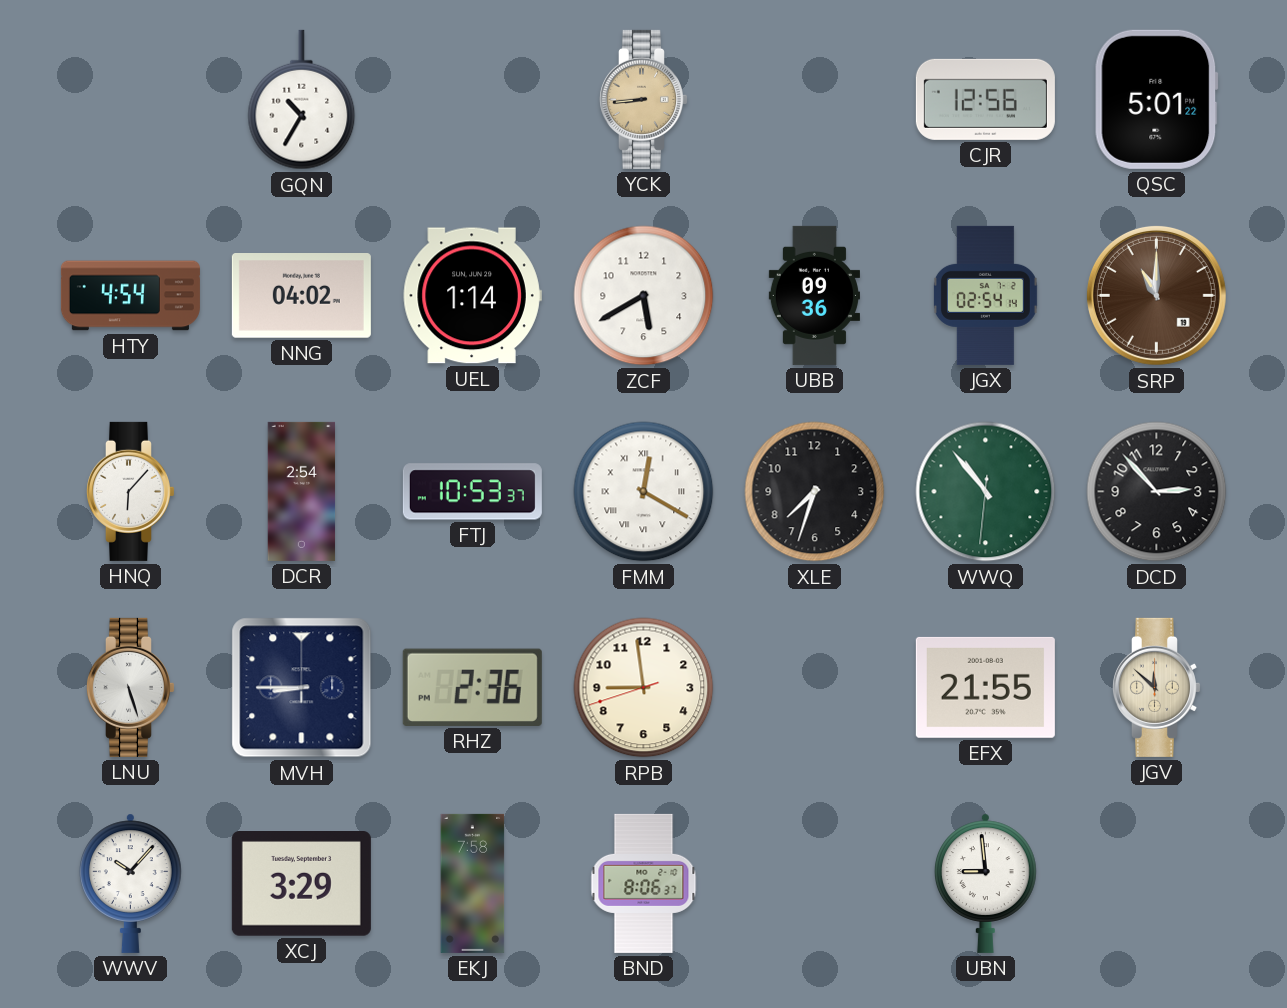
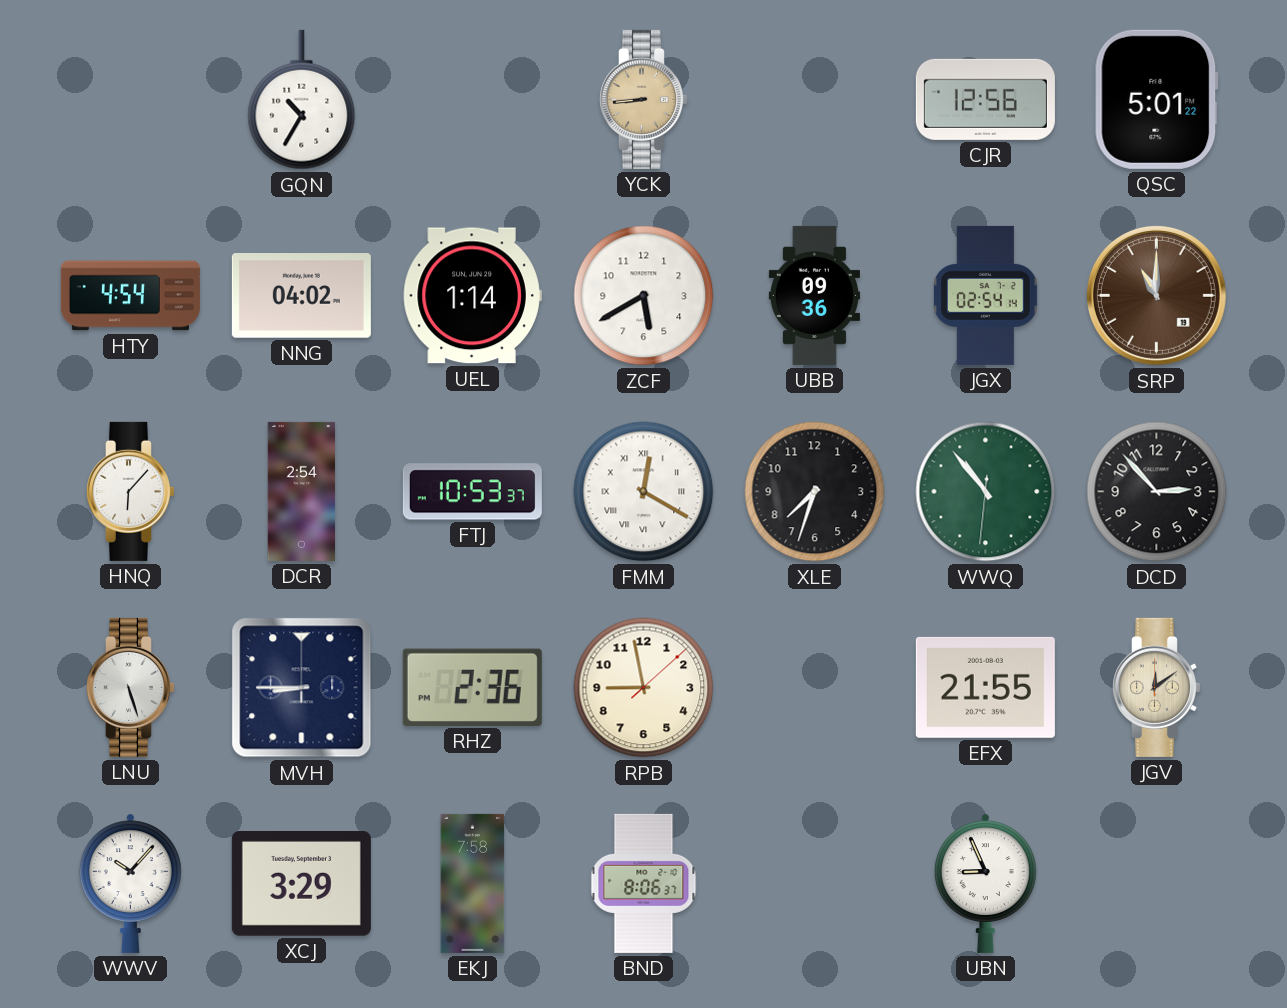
RPB: 8:58:42 -> 8:58:08 (644, 688)
JGV: 11:52 -> 12:09 (1156, 687)
UBN: 8:59 -> 8:56 (986, 883)
